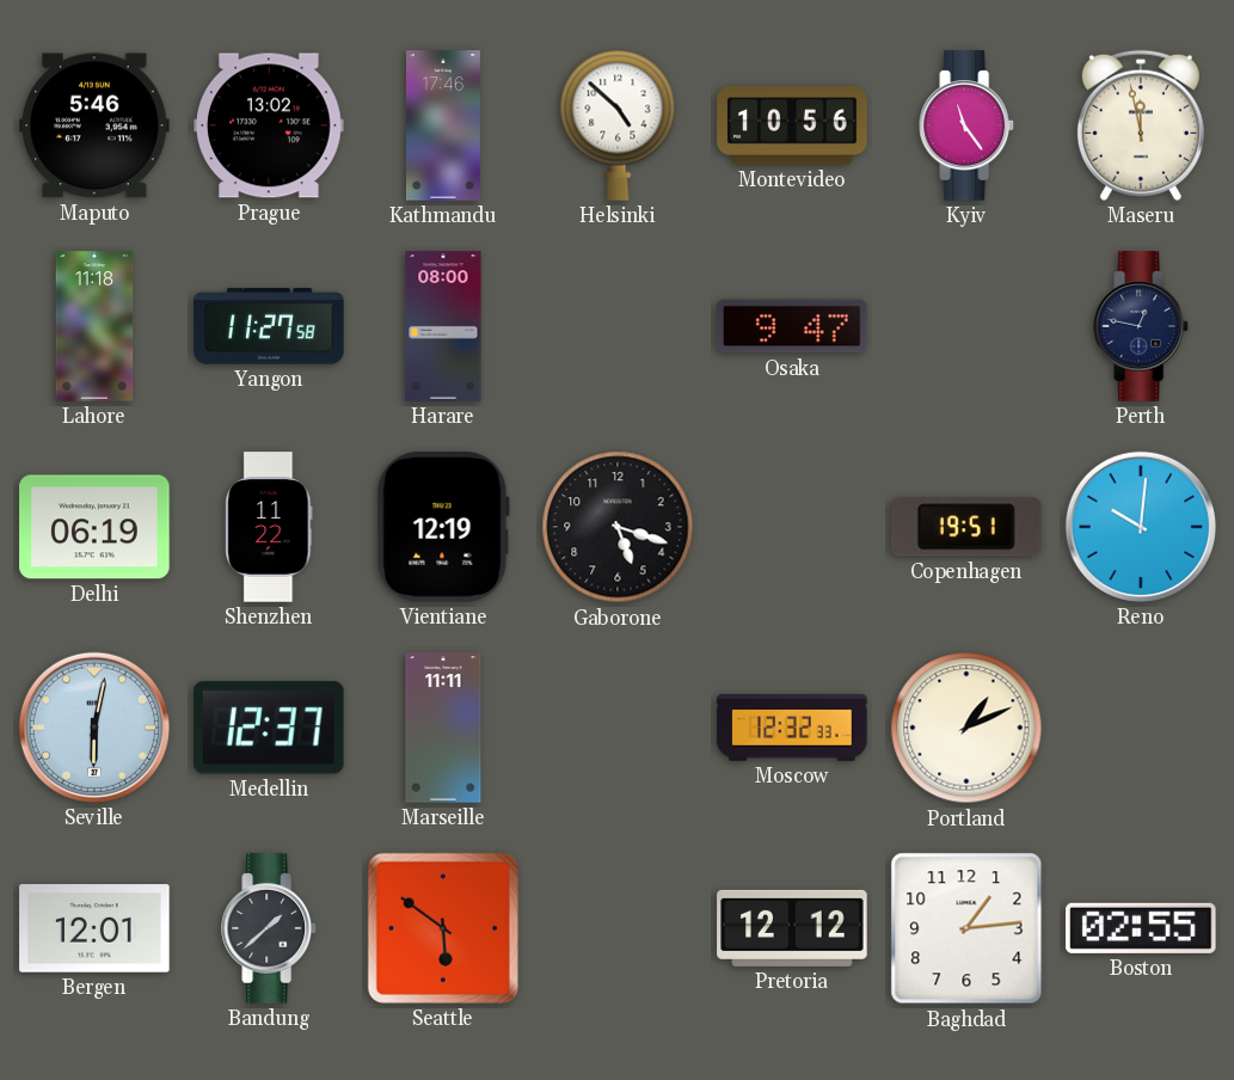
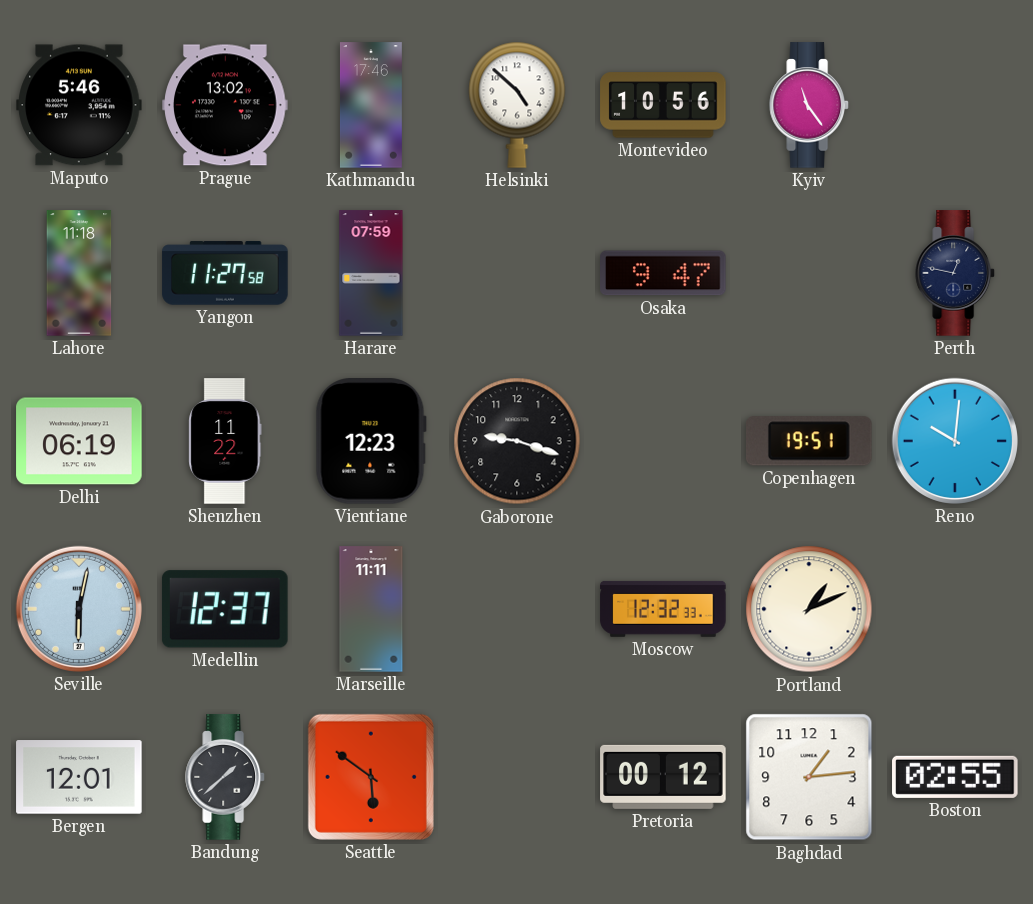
Maseru: 11:58 -> none (1141, 125)
Harare: 08:00 -> 07:59 (371, 273)
Vientiane: 12:19 -> 12:23 (371, 442)
Gaborone: 5:18 -> 9:18 (517, 441)
Pretoria: 12:12 -> 00:12 (663, 777)
